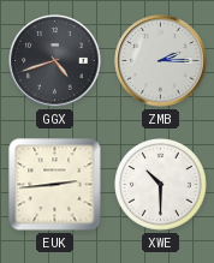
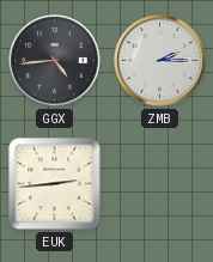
GGX: 4:42 -> 4:44 (55, 61)
XWE: 10:30 -> none (161, 185)
